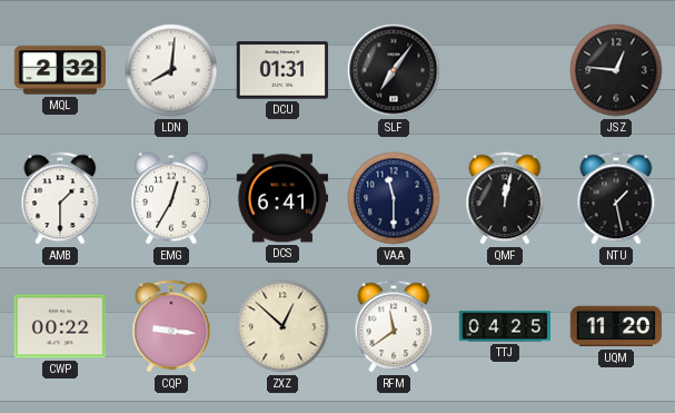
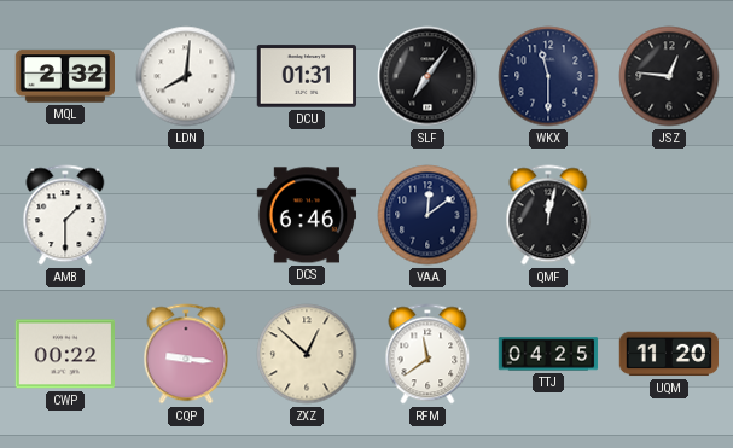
WKX: none -> 11:30 (548, 76)
EMG: 12:35 -> none (172, 198)
DCS: 6:41 -> 6:46 (307, 215)
VAA: 11:30 -> 12:09 (427, 215)
NTU: 1:28 -> none (616, 198)
